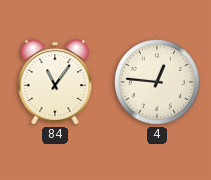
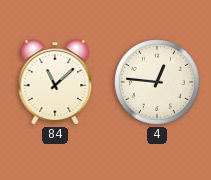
84: 11:06 -> 11:08 (55, 82)
